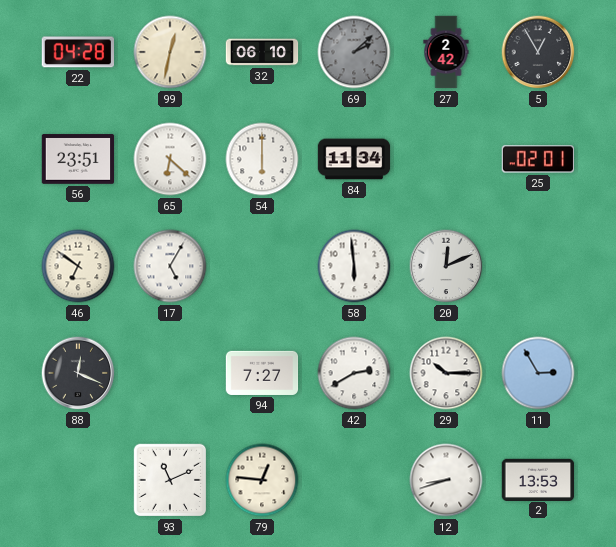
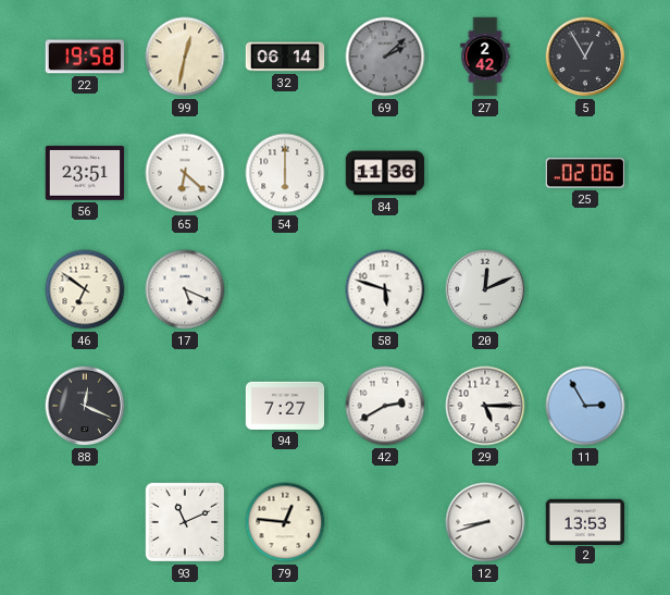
22: 04:28 -> 19:58 (84, 57)
32: 06:10 -> 06:14 (285, 57)
84: 11:34 -> 11:36 (385, 173)
25: 02:01 -> 02:06 (585, 173)
17: 5:05 -> 5:19 (185, 289)
58: 5:59 -> 5:48 (385, 289)
29: 10:15 -> 5:15 (485, 406)
